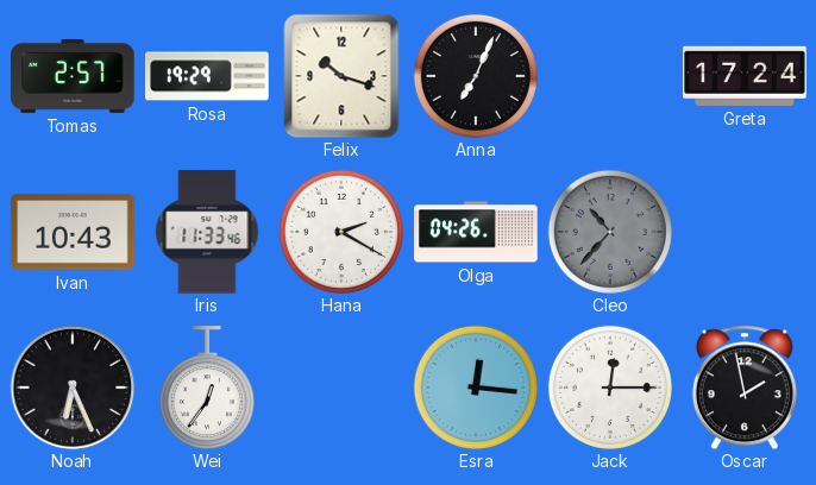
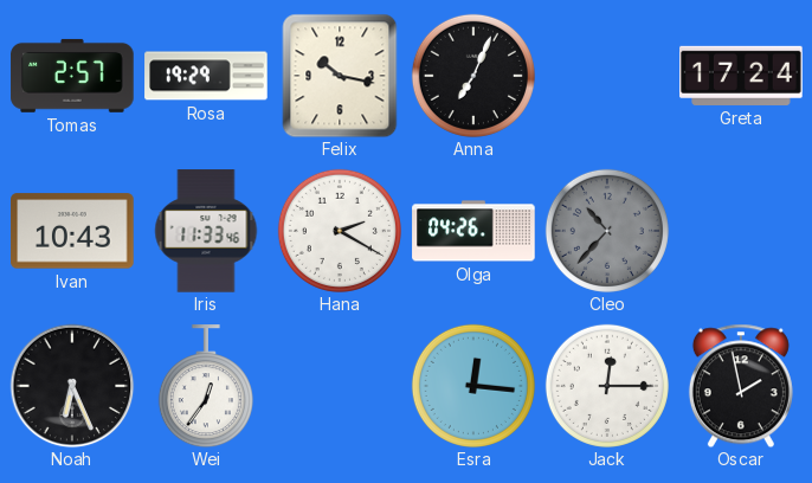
Felix: 10:18 -> 10:17 (340, 76)
